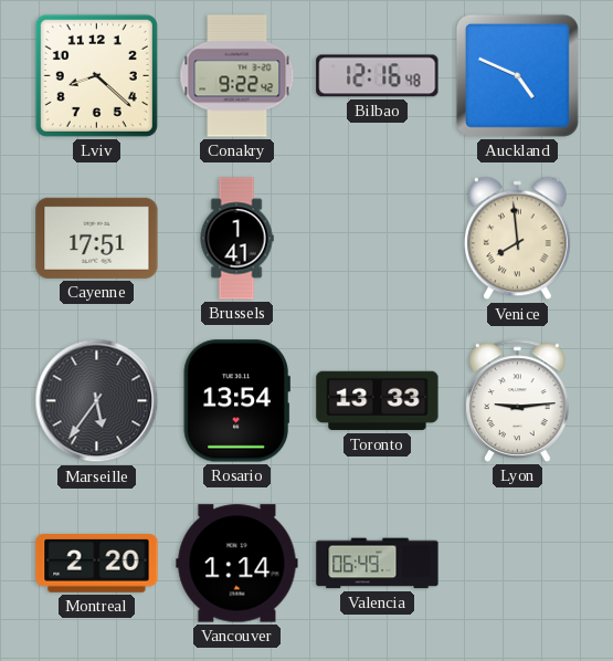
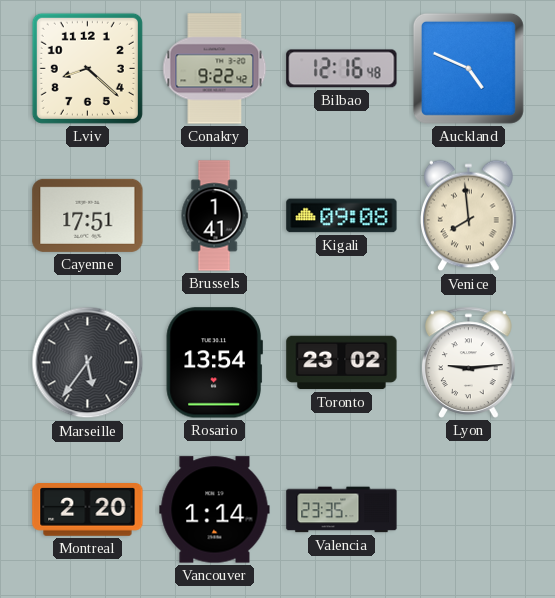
Kigali: none -> 09:08 (342, 216)
Toronto: 13:33 -> 23:02 (342, 363)
Valencia: 06:49 -> 23:35 (342, 510)
